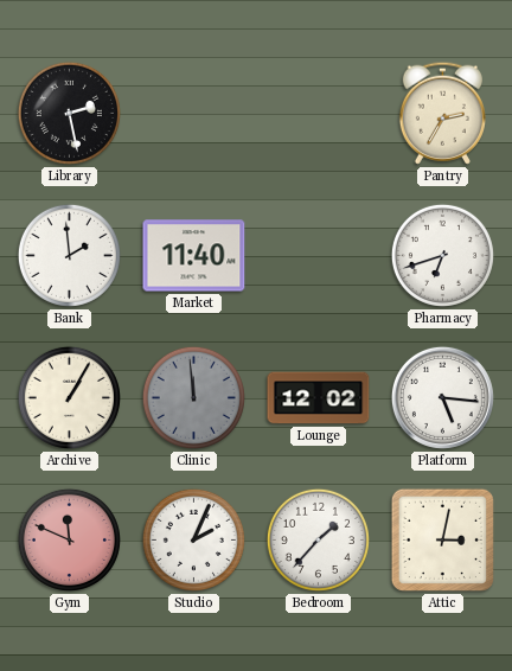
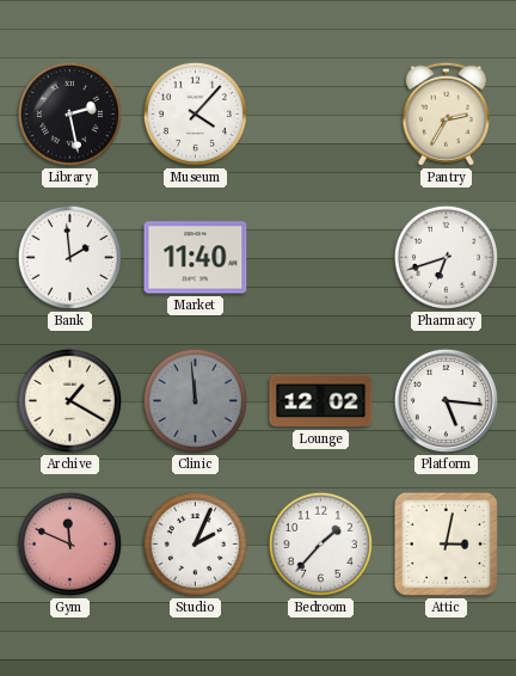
Museum: none -> 4:07 (195, 113)
Archive: 1:05 -> 1:20 (69, 400)
